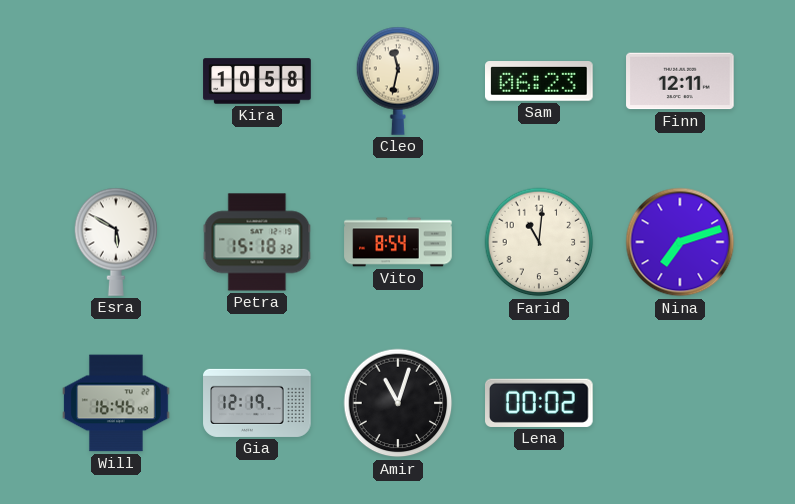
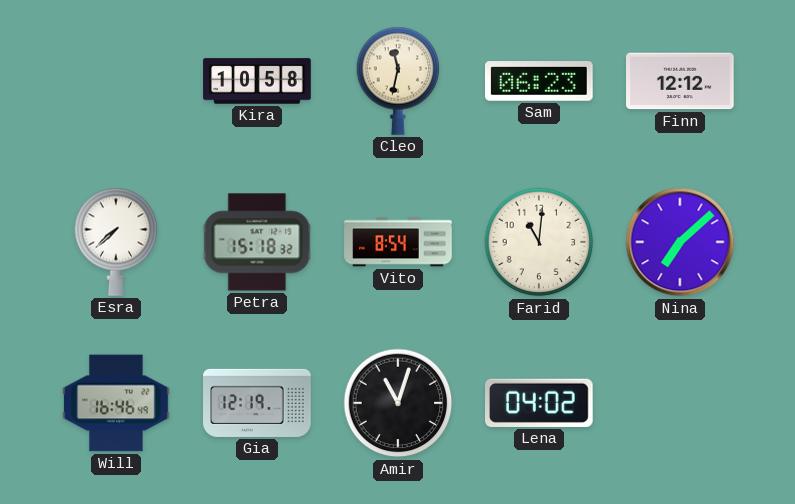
Finn: 12:11 -> 12:12 (680, 81)
Esra: 5:50 -> 7:38 (116, 242)
Nina: 7:12 -> 7:08 (680, 242)
Lena: 00:02 -> 04:02 (540, 403)
